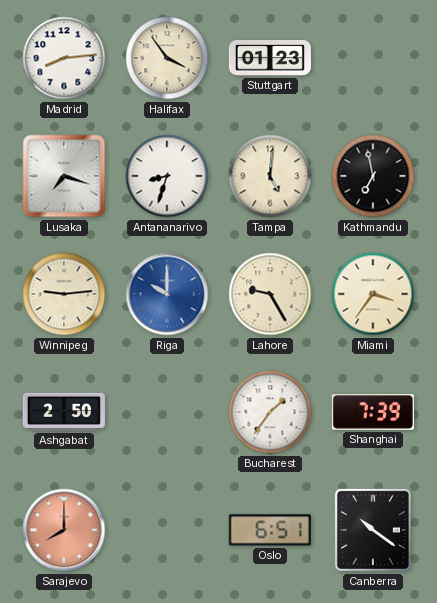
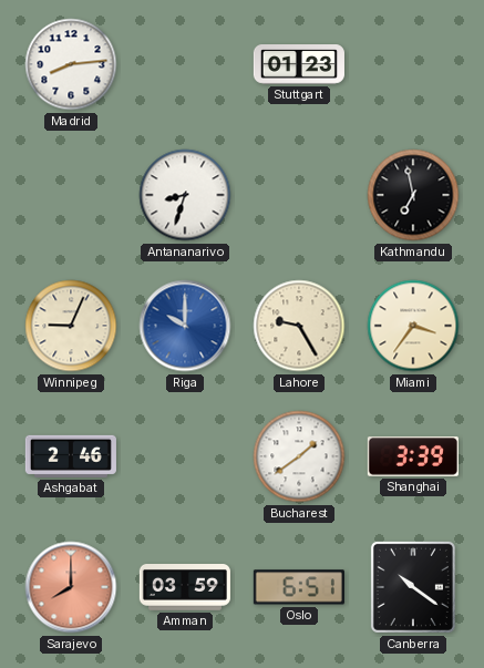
Halifax: 3:54 -> none (167, 58)
Lusaka: 7:18 -> none (64, 176)
Tampa: 5:01 -> none (270, 176)
Winnipeg: 9:14 -> 9:04 (71, 326)
Ashgabat: 2:50 -> 2:46 (71, 456)
Bucharest: 1:36 -> 1:39 (299, 456)
Shanghai: 7:39 -> 3:39 (413, 456)
Amman: none -> 03:59 (185, 588)
